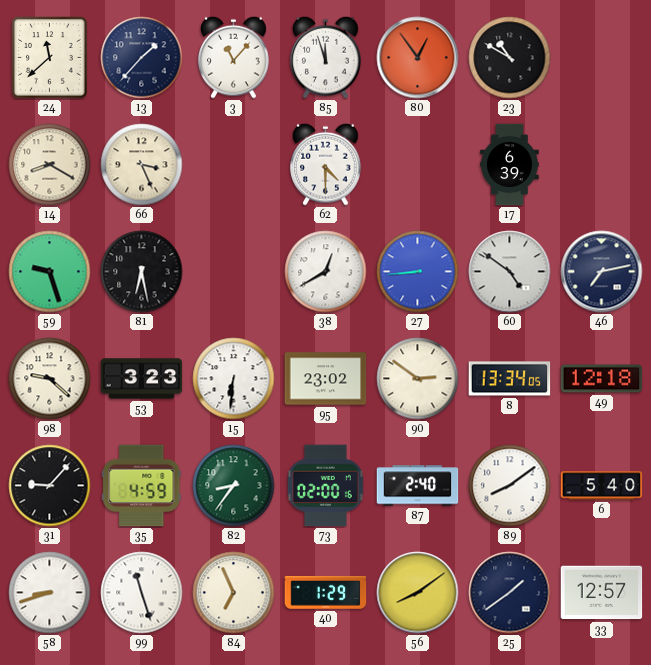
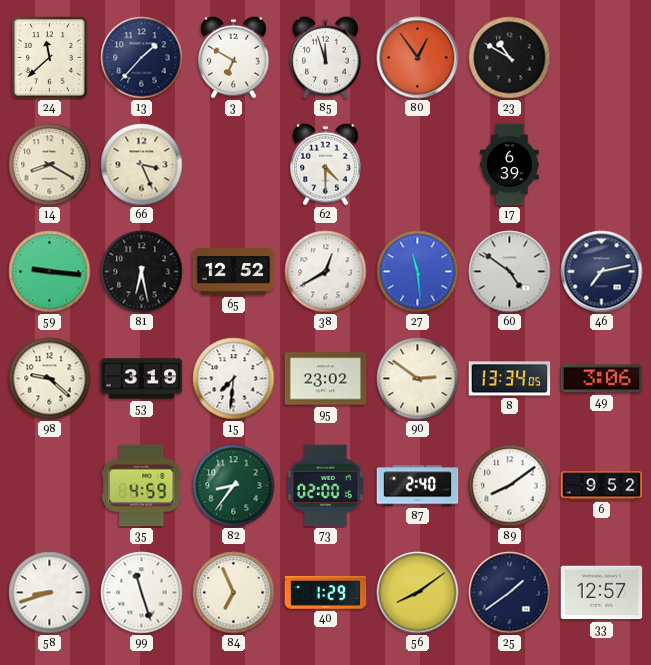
3: 11:07 -> 6:50 (234, 57)
59: 9:27 -> 9:16 (50, 272)
65: none -> 12:52 (234, 272)
27: 8:44 -> 11:29 (418, 272)
53: 3:23 -> 3:19 (142, 379)
15: 6:31 -> 7:31 (234, 379)
49: 12:18 -> 3:06 (602, 379)
31: 9:07 -> none (50, 486)
6: 5:40 -> 9:52 (602, 486)
